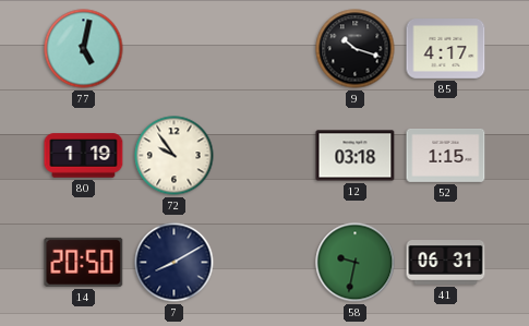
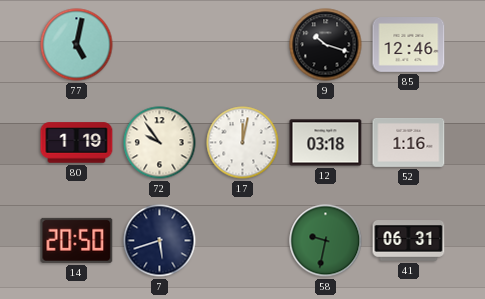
85: 4:17 -> 12:46 (409, 45)
17: none -> 12:02 (243, 143)
52: 1:15 -> 1:16 (409, 142)
7: 8:10 -> 5:42 (160, 241)
